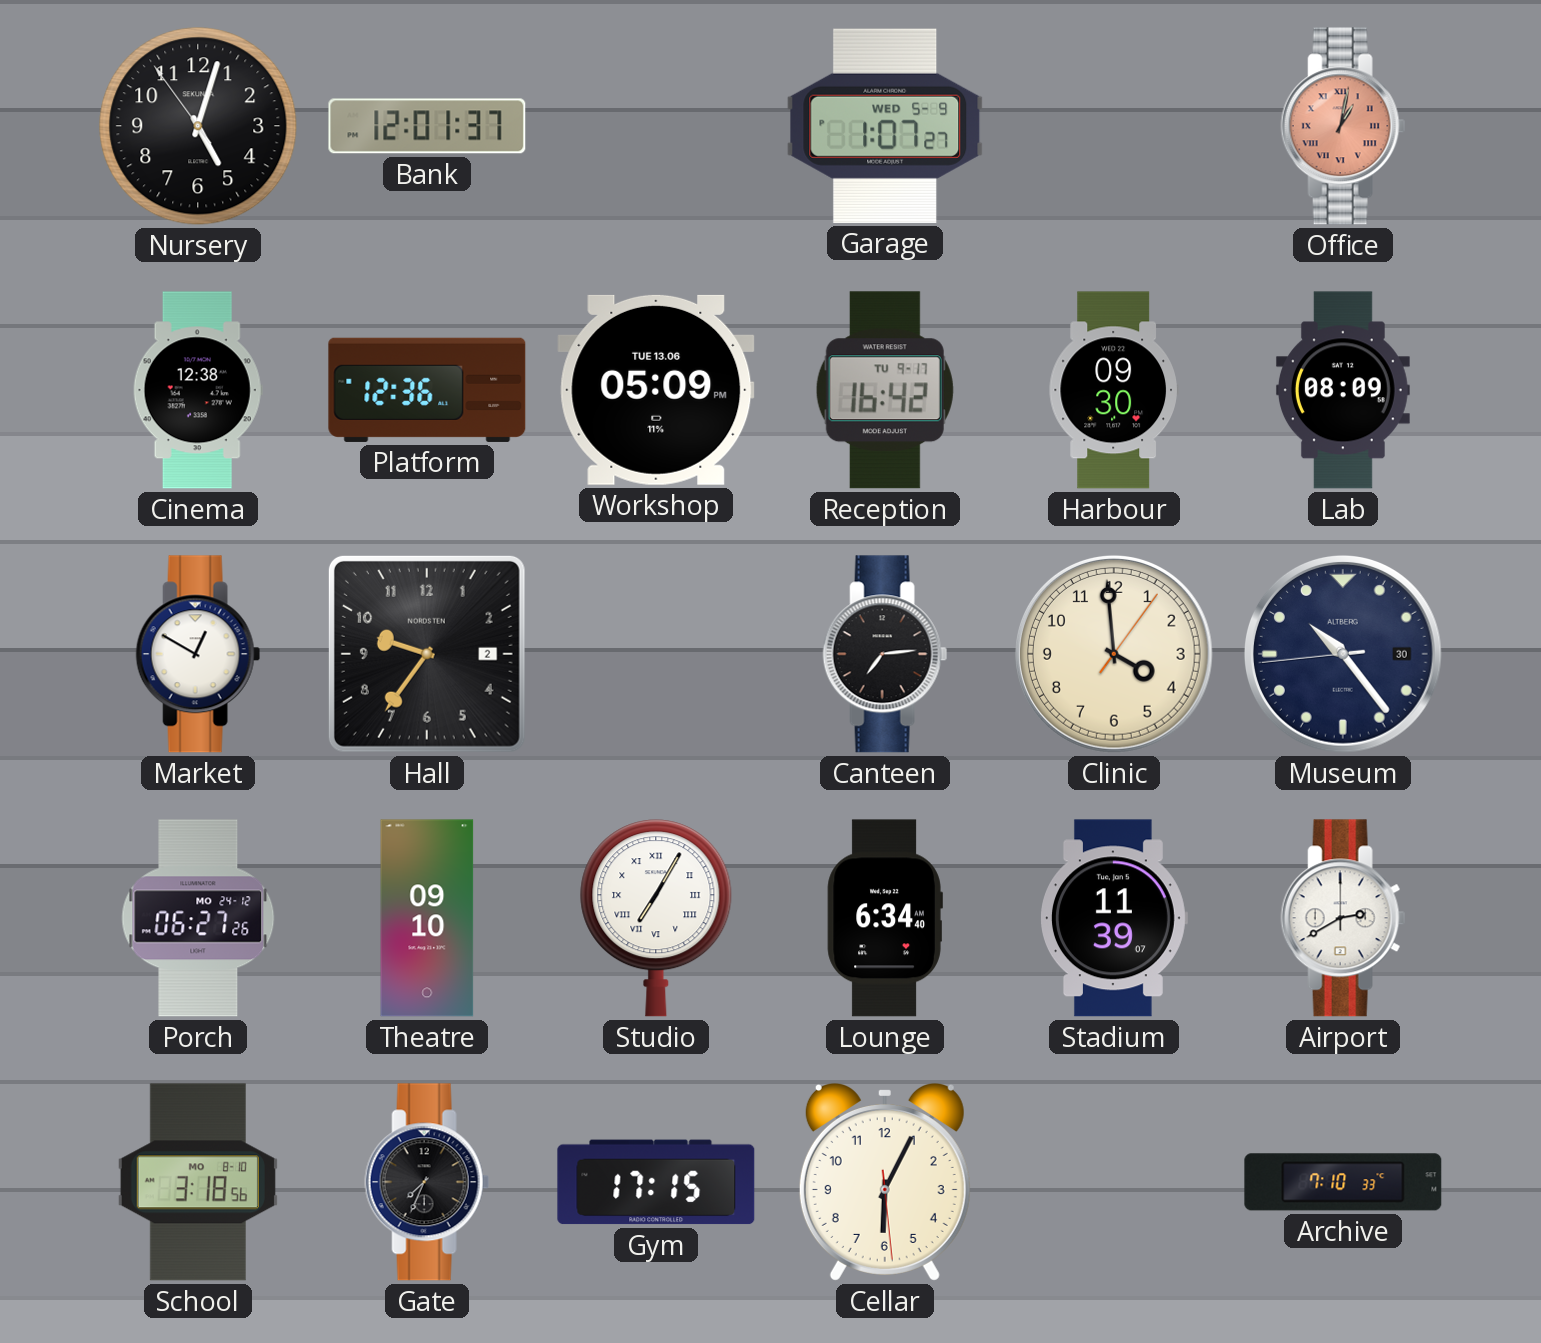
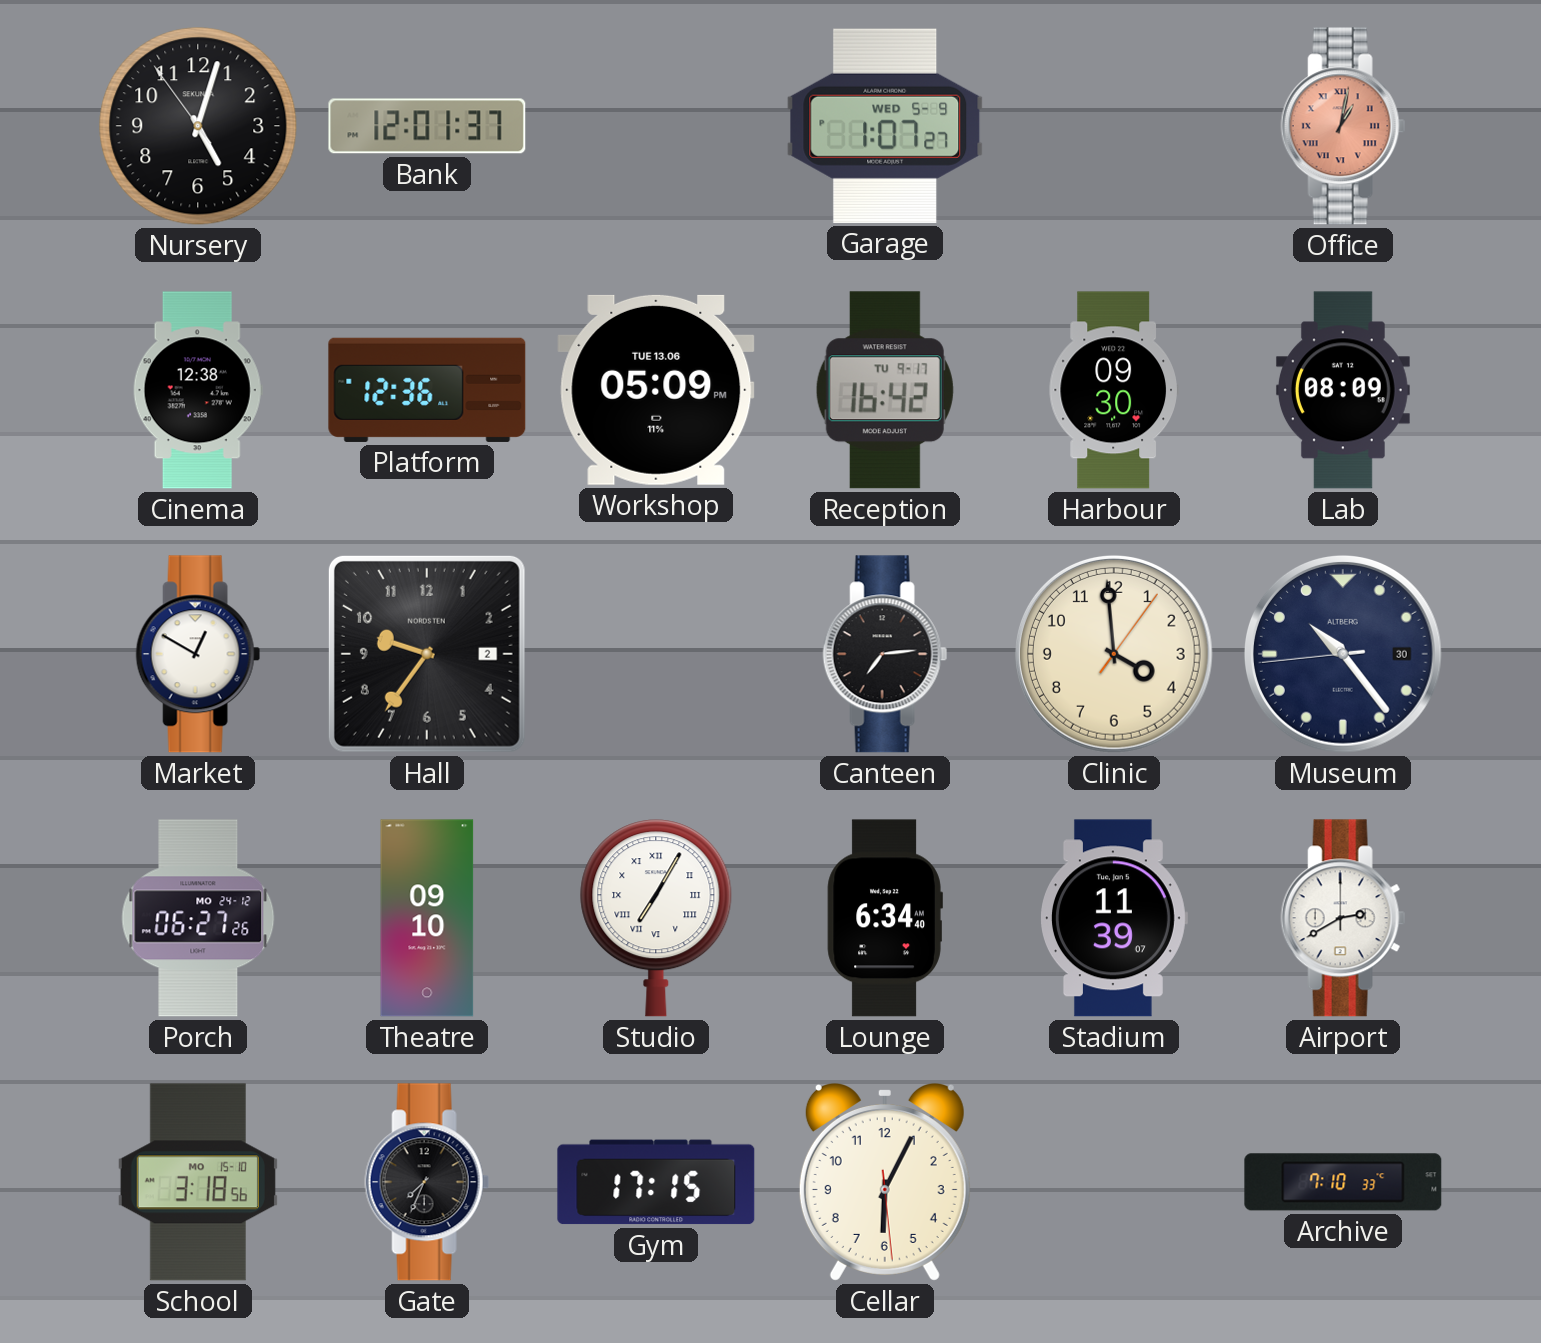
School date: MO 8-10 -> MO 15-10 (198, 1182)
